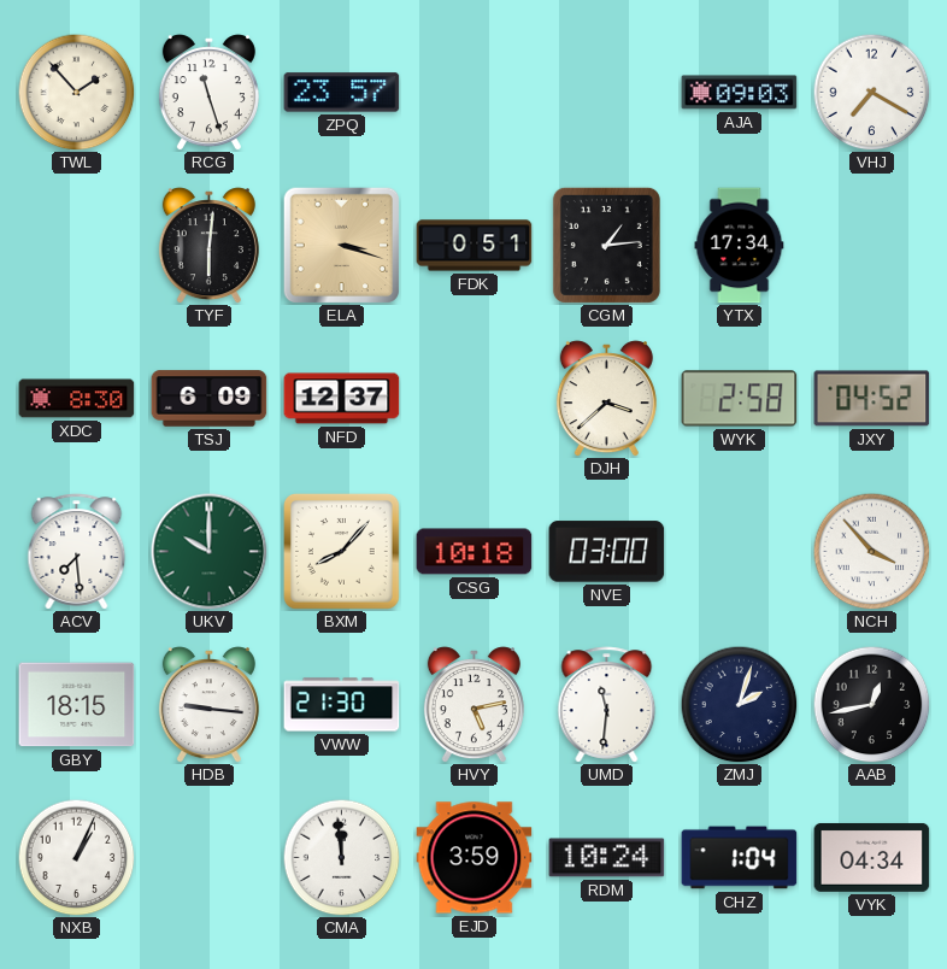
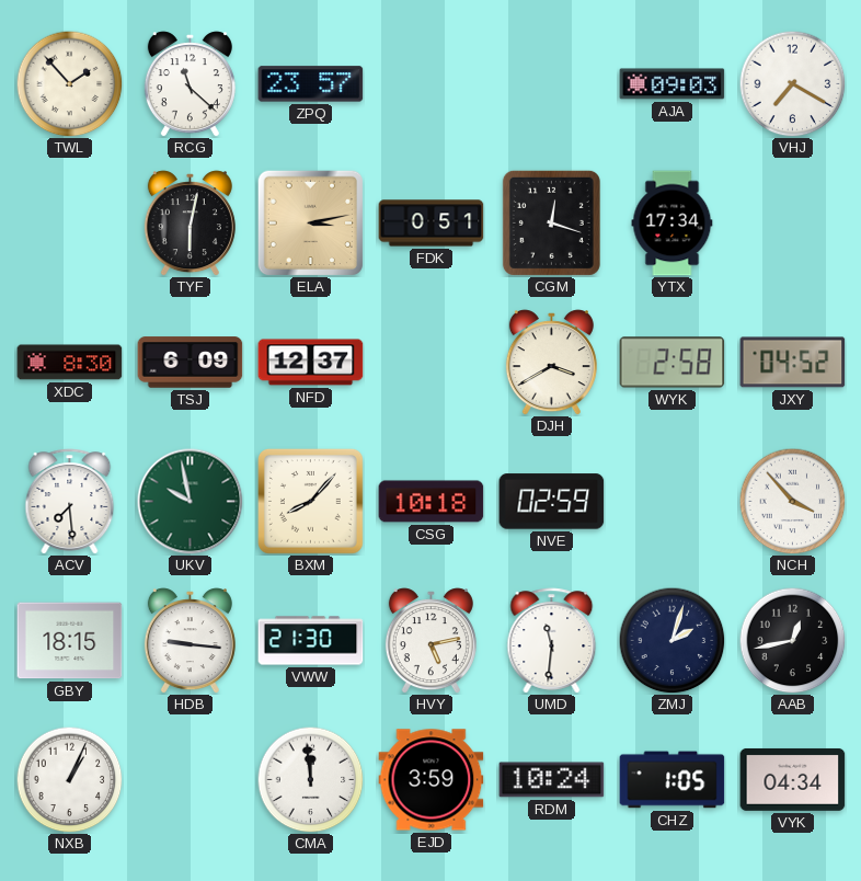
RCG: 11:27 -> 11:22 (190, 84)
TYF: 6:01 -> 6:02 (190, 224)
ELA: 3:18 -> 3:13 (310, 222)
CGM: 1:14 -> 12:18 (551, 222)
DJH: 3:38 -> 3:40 (551, 363)
UKV: 10:00 -> 9:58 (191, 502)
NVE: 03:00 -> 02:59 (552, 502)
CHZ: 1:04 -> 1:05 (673, 780)
